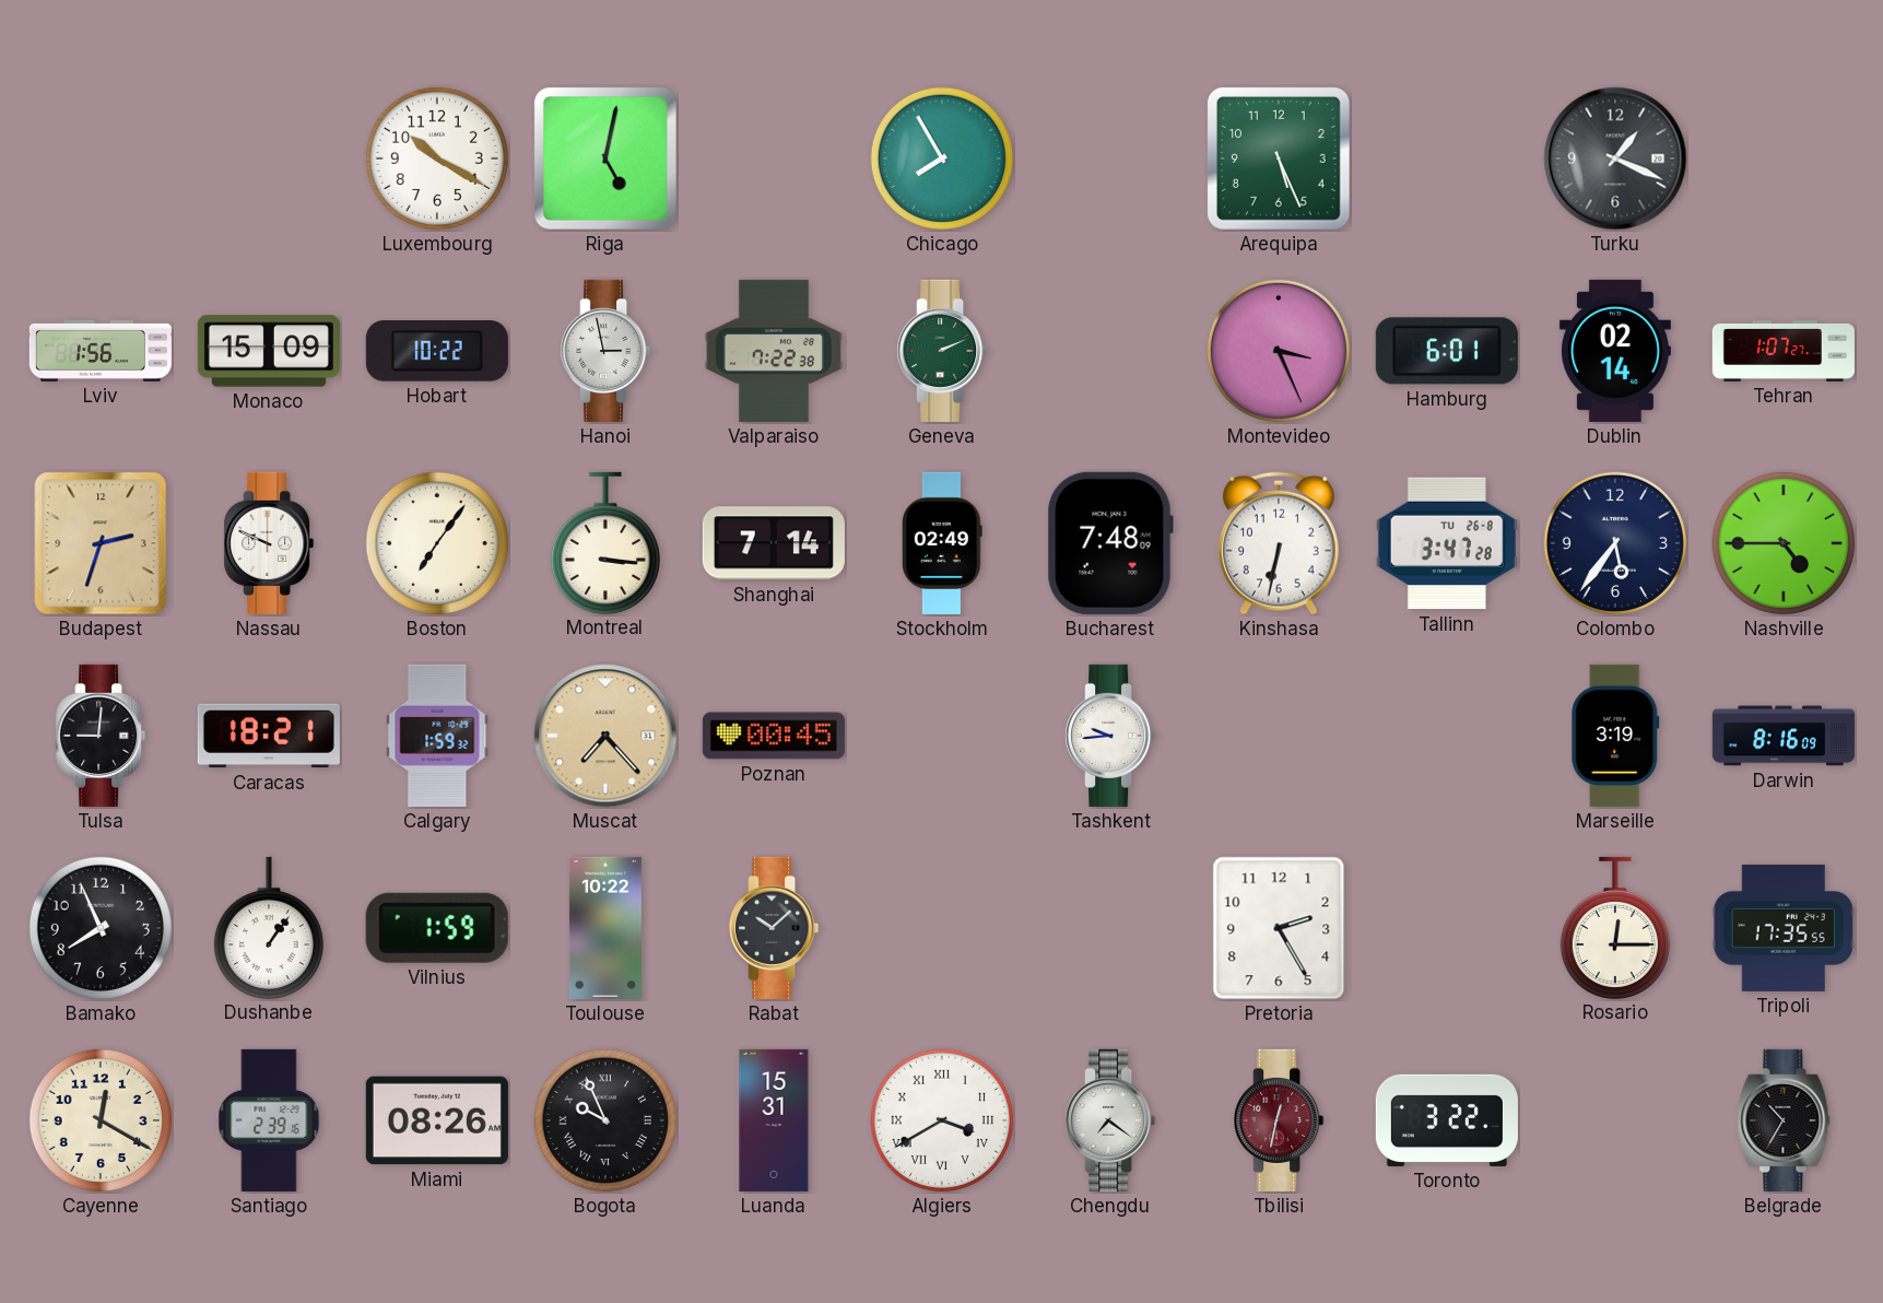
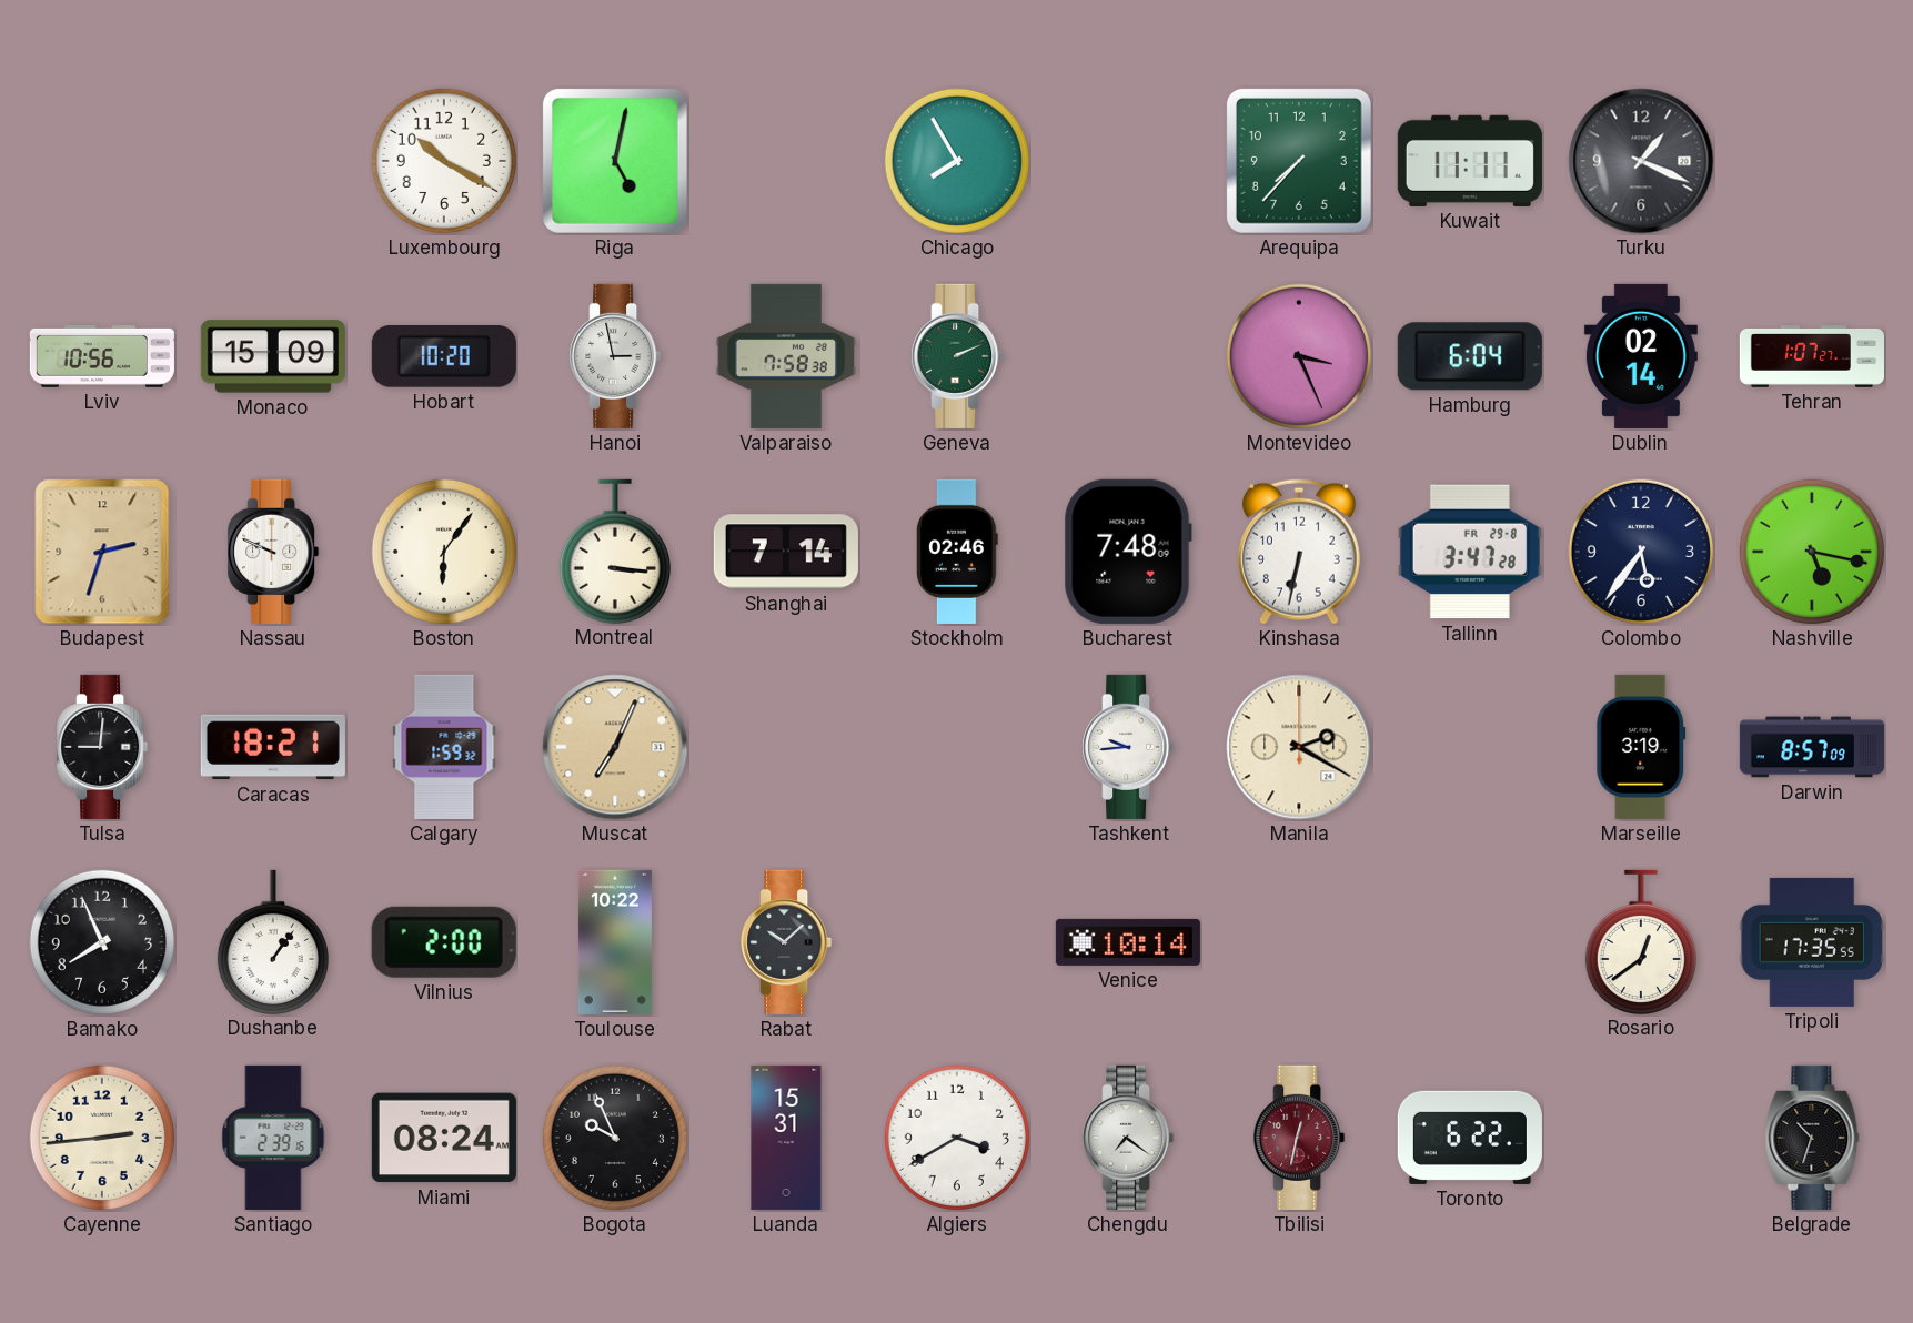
Arequipa: 5:26 -> 7:37 (1299, 161)
Kuwait: none -> 11:11 (1470, 161)
Lviv: 1:56 -> 10:56 (102, 356)
Hobart: 10:22 -> 10:20 (444, 357)
Valparaiso: 7:22 -> 7:58 (786, 356)
Hamburg: 6:01 -> 6:04 (1470, 356)
Boston: 7:06 -> 6:06 (444, 552)
Stockholm: 02:49 -> 02:46 (958, 552)
Tallinn date: TU 26-8 -> FR 29-8 (1470, 552)
Nashville: 4:45 -> 5:17 (1812, 552)
Muscat: 7:23 -> 7:04 (615, 747)
Poznan: 00:45 -> none (774, 736)
Manila: none -> 2:20 (1299, 747)
Darwin: 8:16 -> 8:57 (1812, 747)
Vilnius: 1:59 -> 2:00 (444, 942)
Venice: none -> 10:14 (1128, 942)
Pretoria: 2:25 -> none (1279, 928)
Rosario: 12:15 -> 12:39 (1641, 941)
Cayenne: 12:20 -> 2:44 (102, 1138)
Miami: 08:26 -> 08:24 (444, 1138)
Bogota numerals: Roman -> Arabic (615, 1138)
Algiers numerals: Roman -> Arabic (957, 1138)
Toronto: 3:22 -> 6:22 (1470, 1138)
Belgrade: 10:35 -> 10:33 (1812, 1138)
